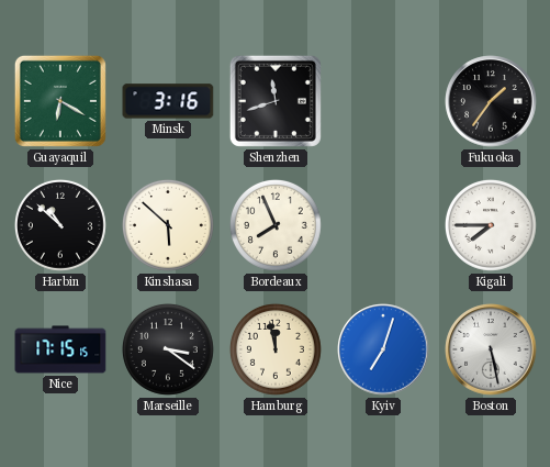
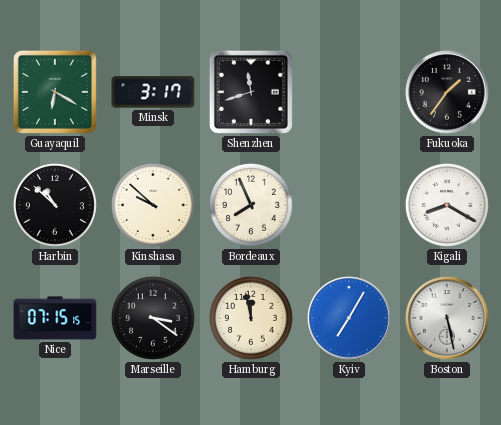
Minsk: 3:16 -> 3:17 (153, 92)
Kinshasa: 5:52 -> 9:52 (153, 205)
Kigali: 7:45 -> 8:20 (447, 205)
Nice: 17:15 -> 07:15 (55, 318)
Kyiv: 7:03 -> 7:05 (349, 318)
